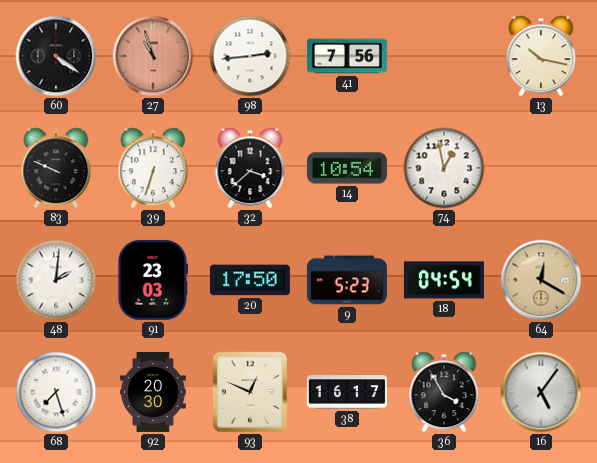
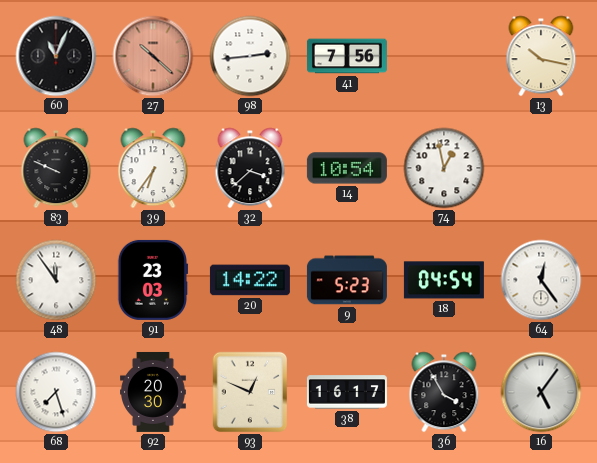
60: 4:21 -> 11:04 (56, 56)
27: 10:57 -> 10:22 (153, 56)
39: 6:33 -> 6:36 (153, 168)
48: 2:01 -> 11:54 (56, 280)
20: 17:50 -> 14:22 (250, 280)
64: 12:20 -> 12:24 (541, 280)
64 dial: champagne -> white (541, 280)
